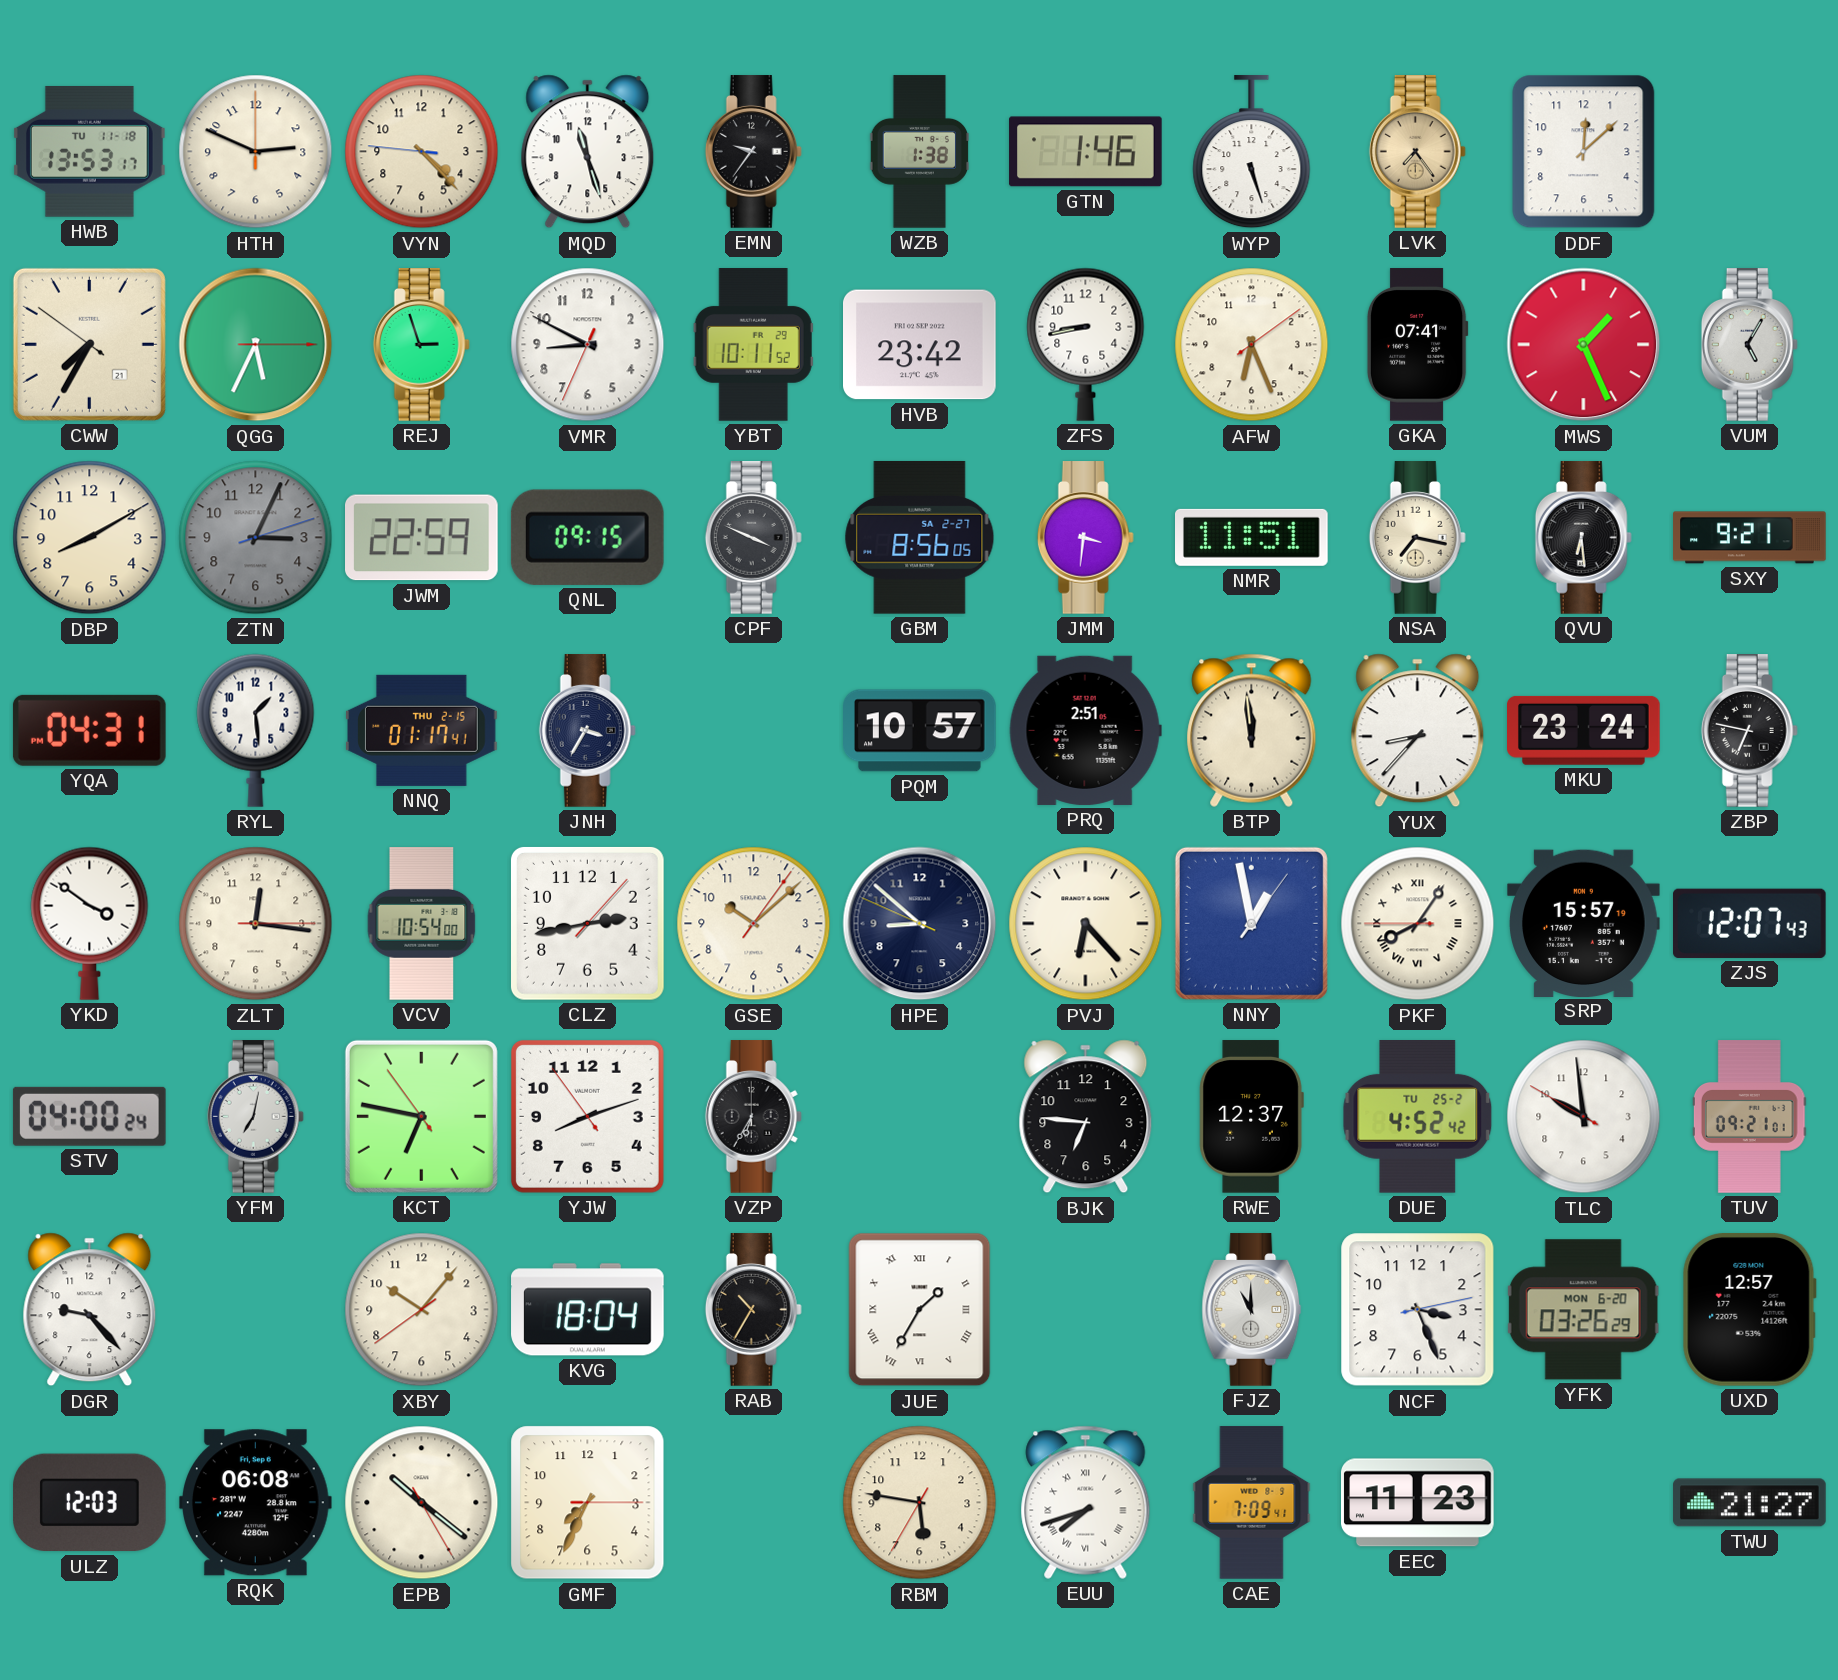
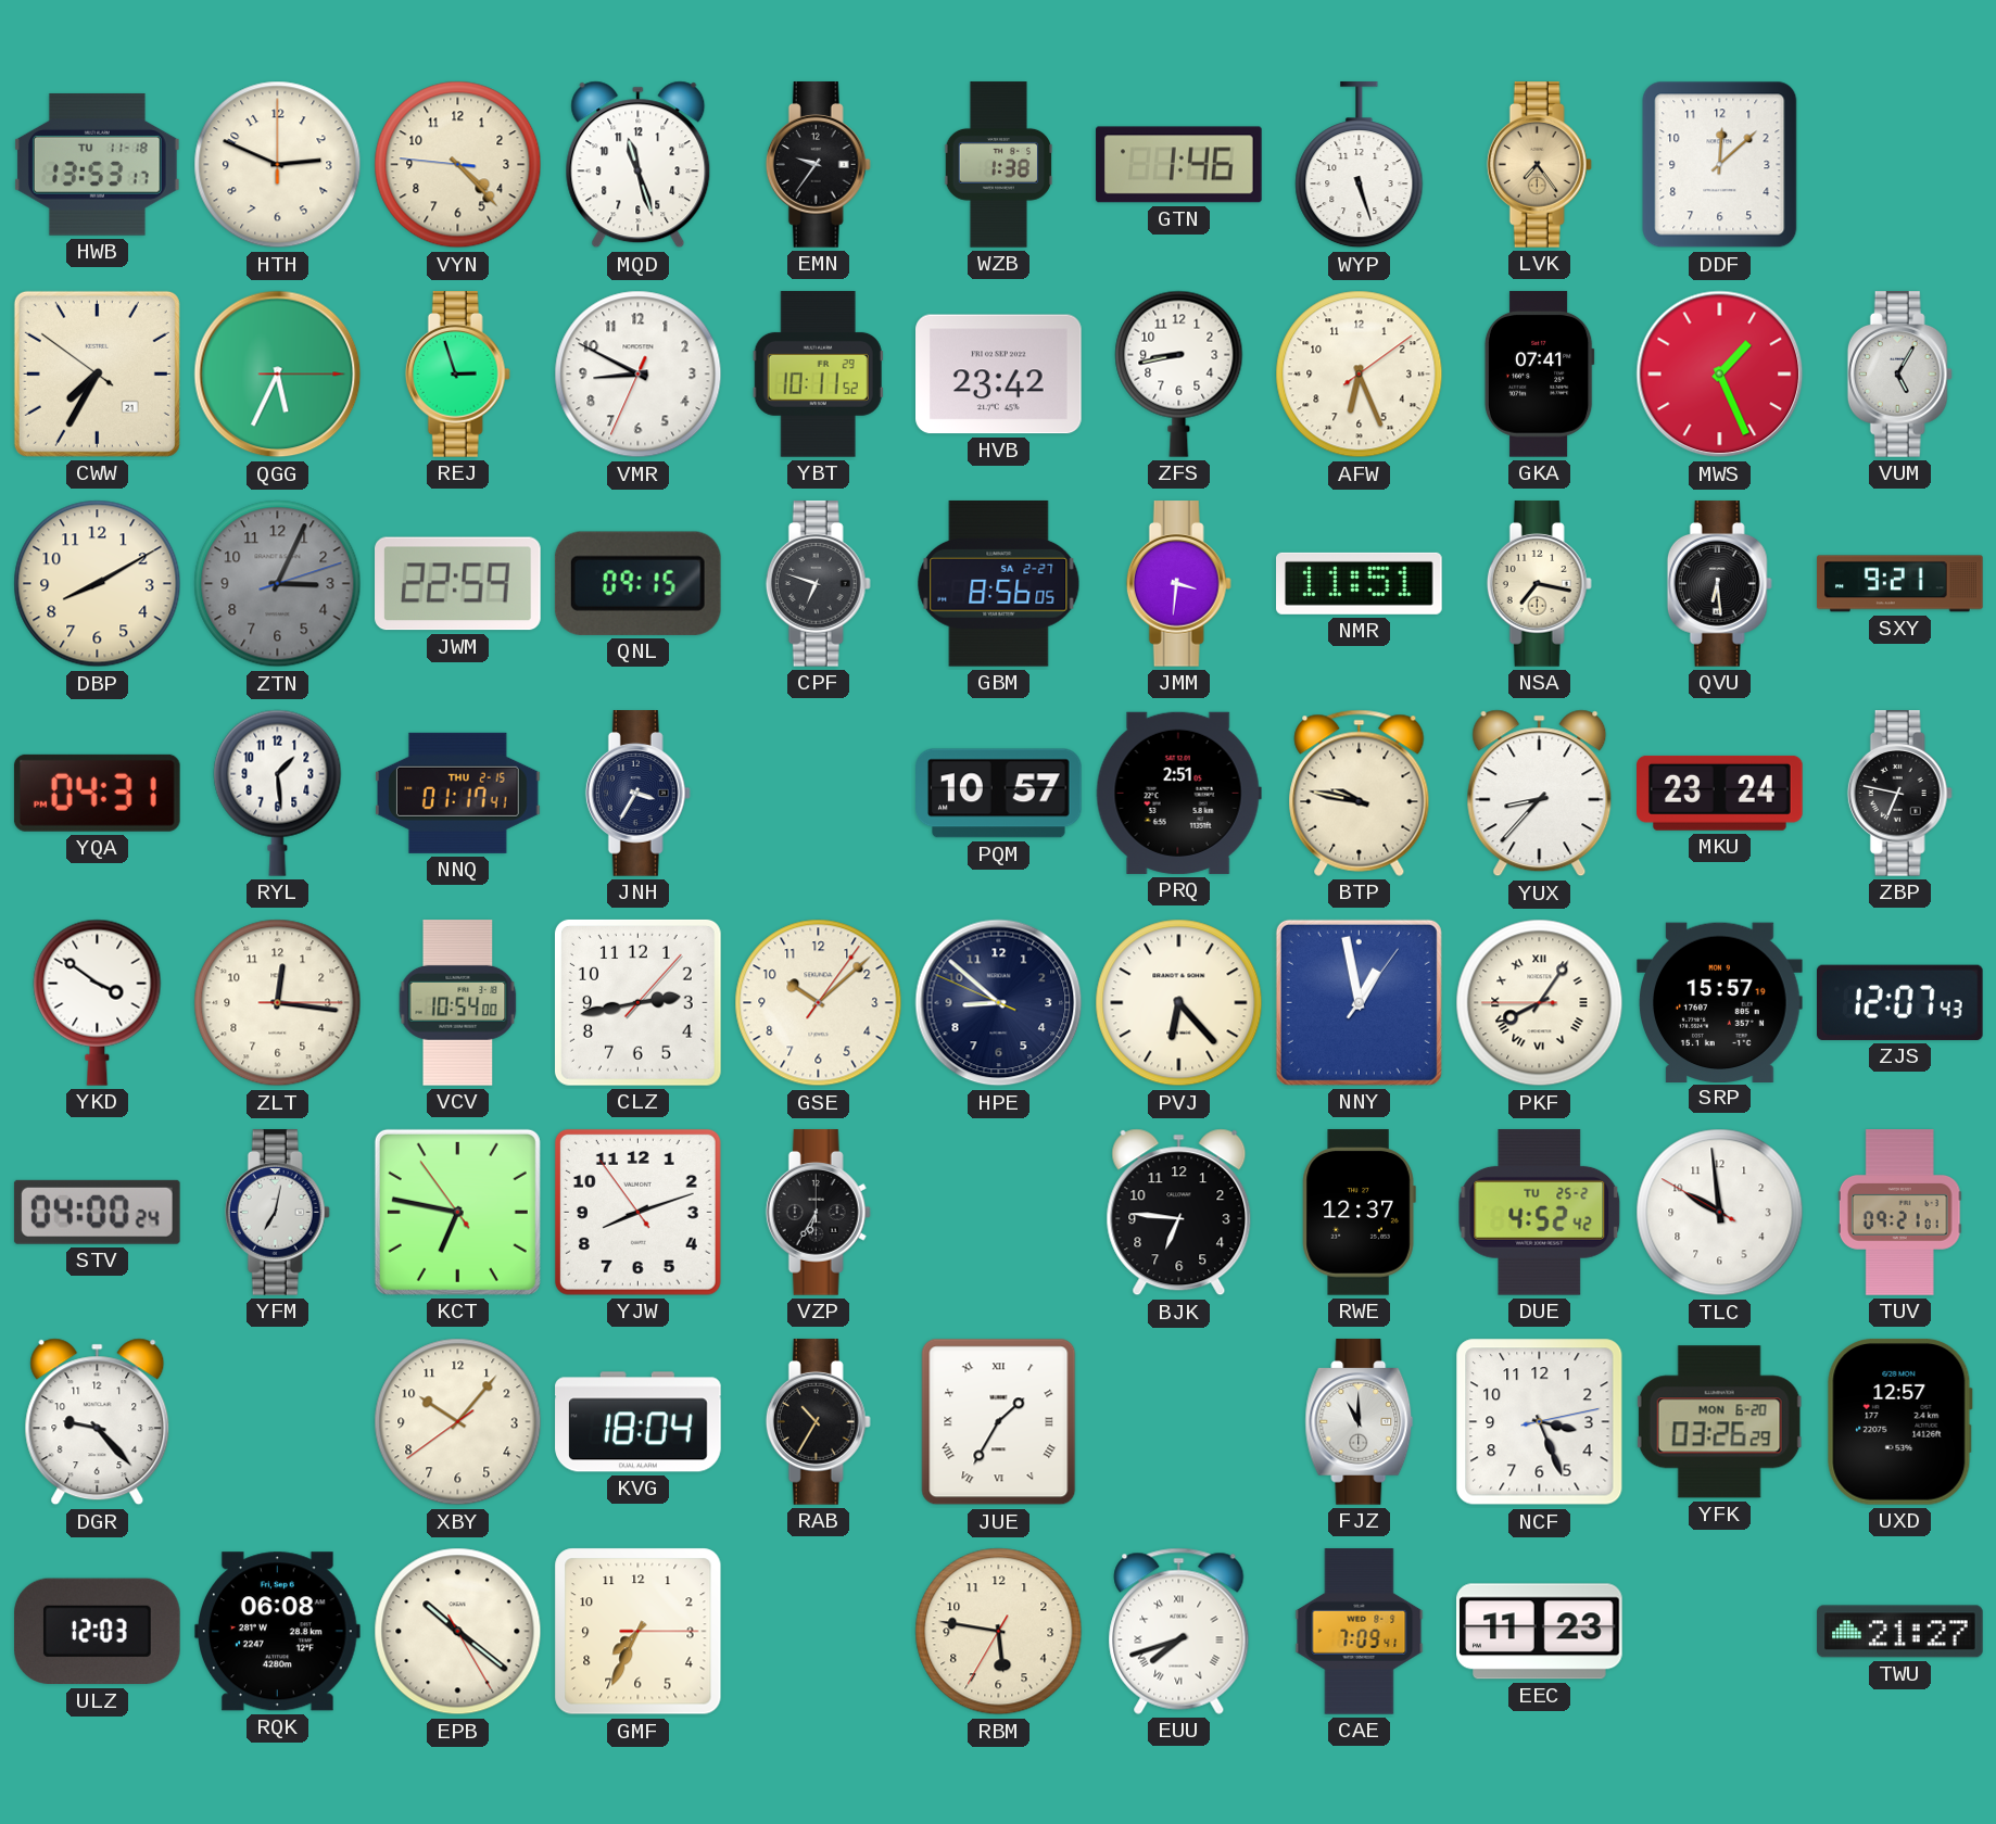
CPF: 3:49 -> 6:48 (818, 584)
BTP: 11:59 -> 9:47 (1360, 793)
